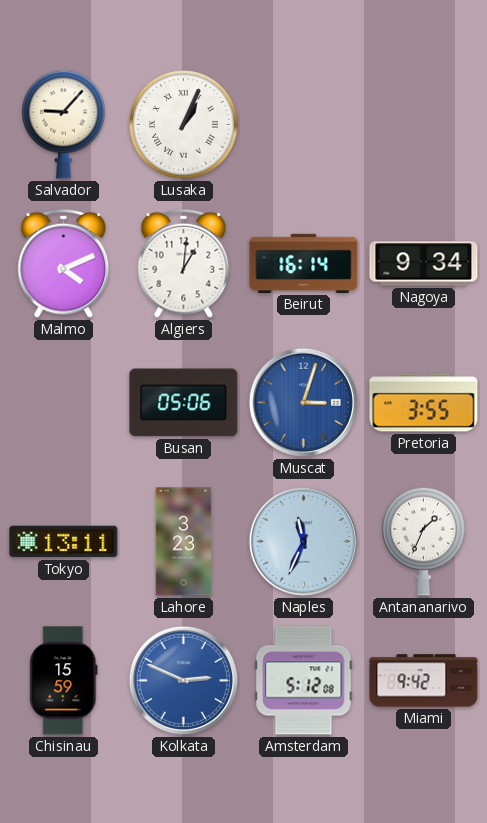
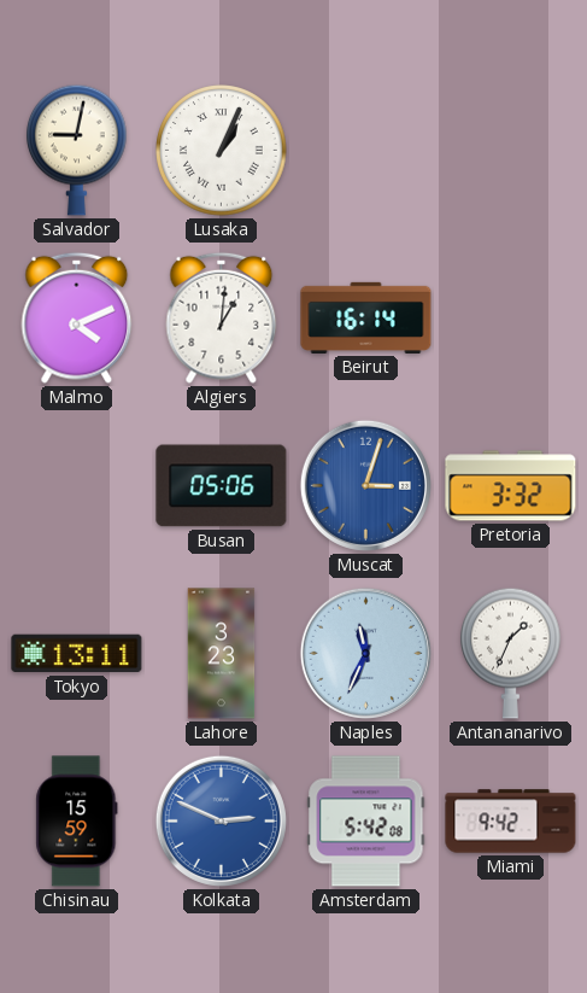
Salvador: 9:07 -> 9:02 (77, 150)
Nagoya: 9:34 -> none (424, 264)
Pretoria: 3:55 -> 3:32 (511, 486)
Amsterdam: 5:12 -> 5:42 (366, 822)
